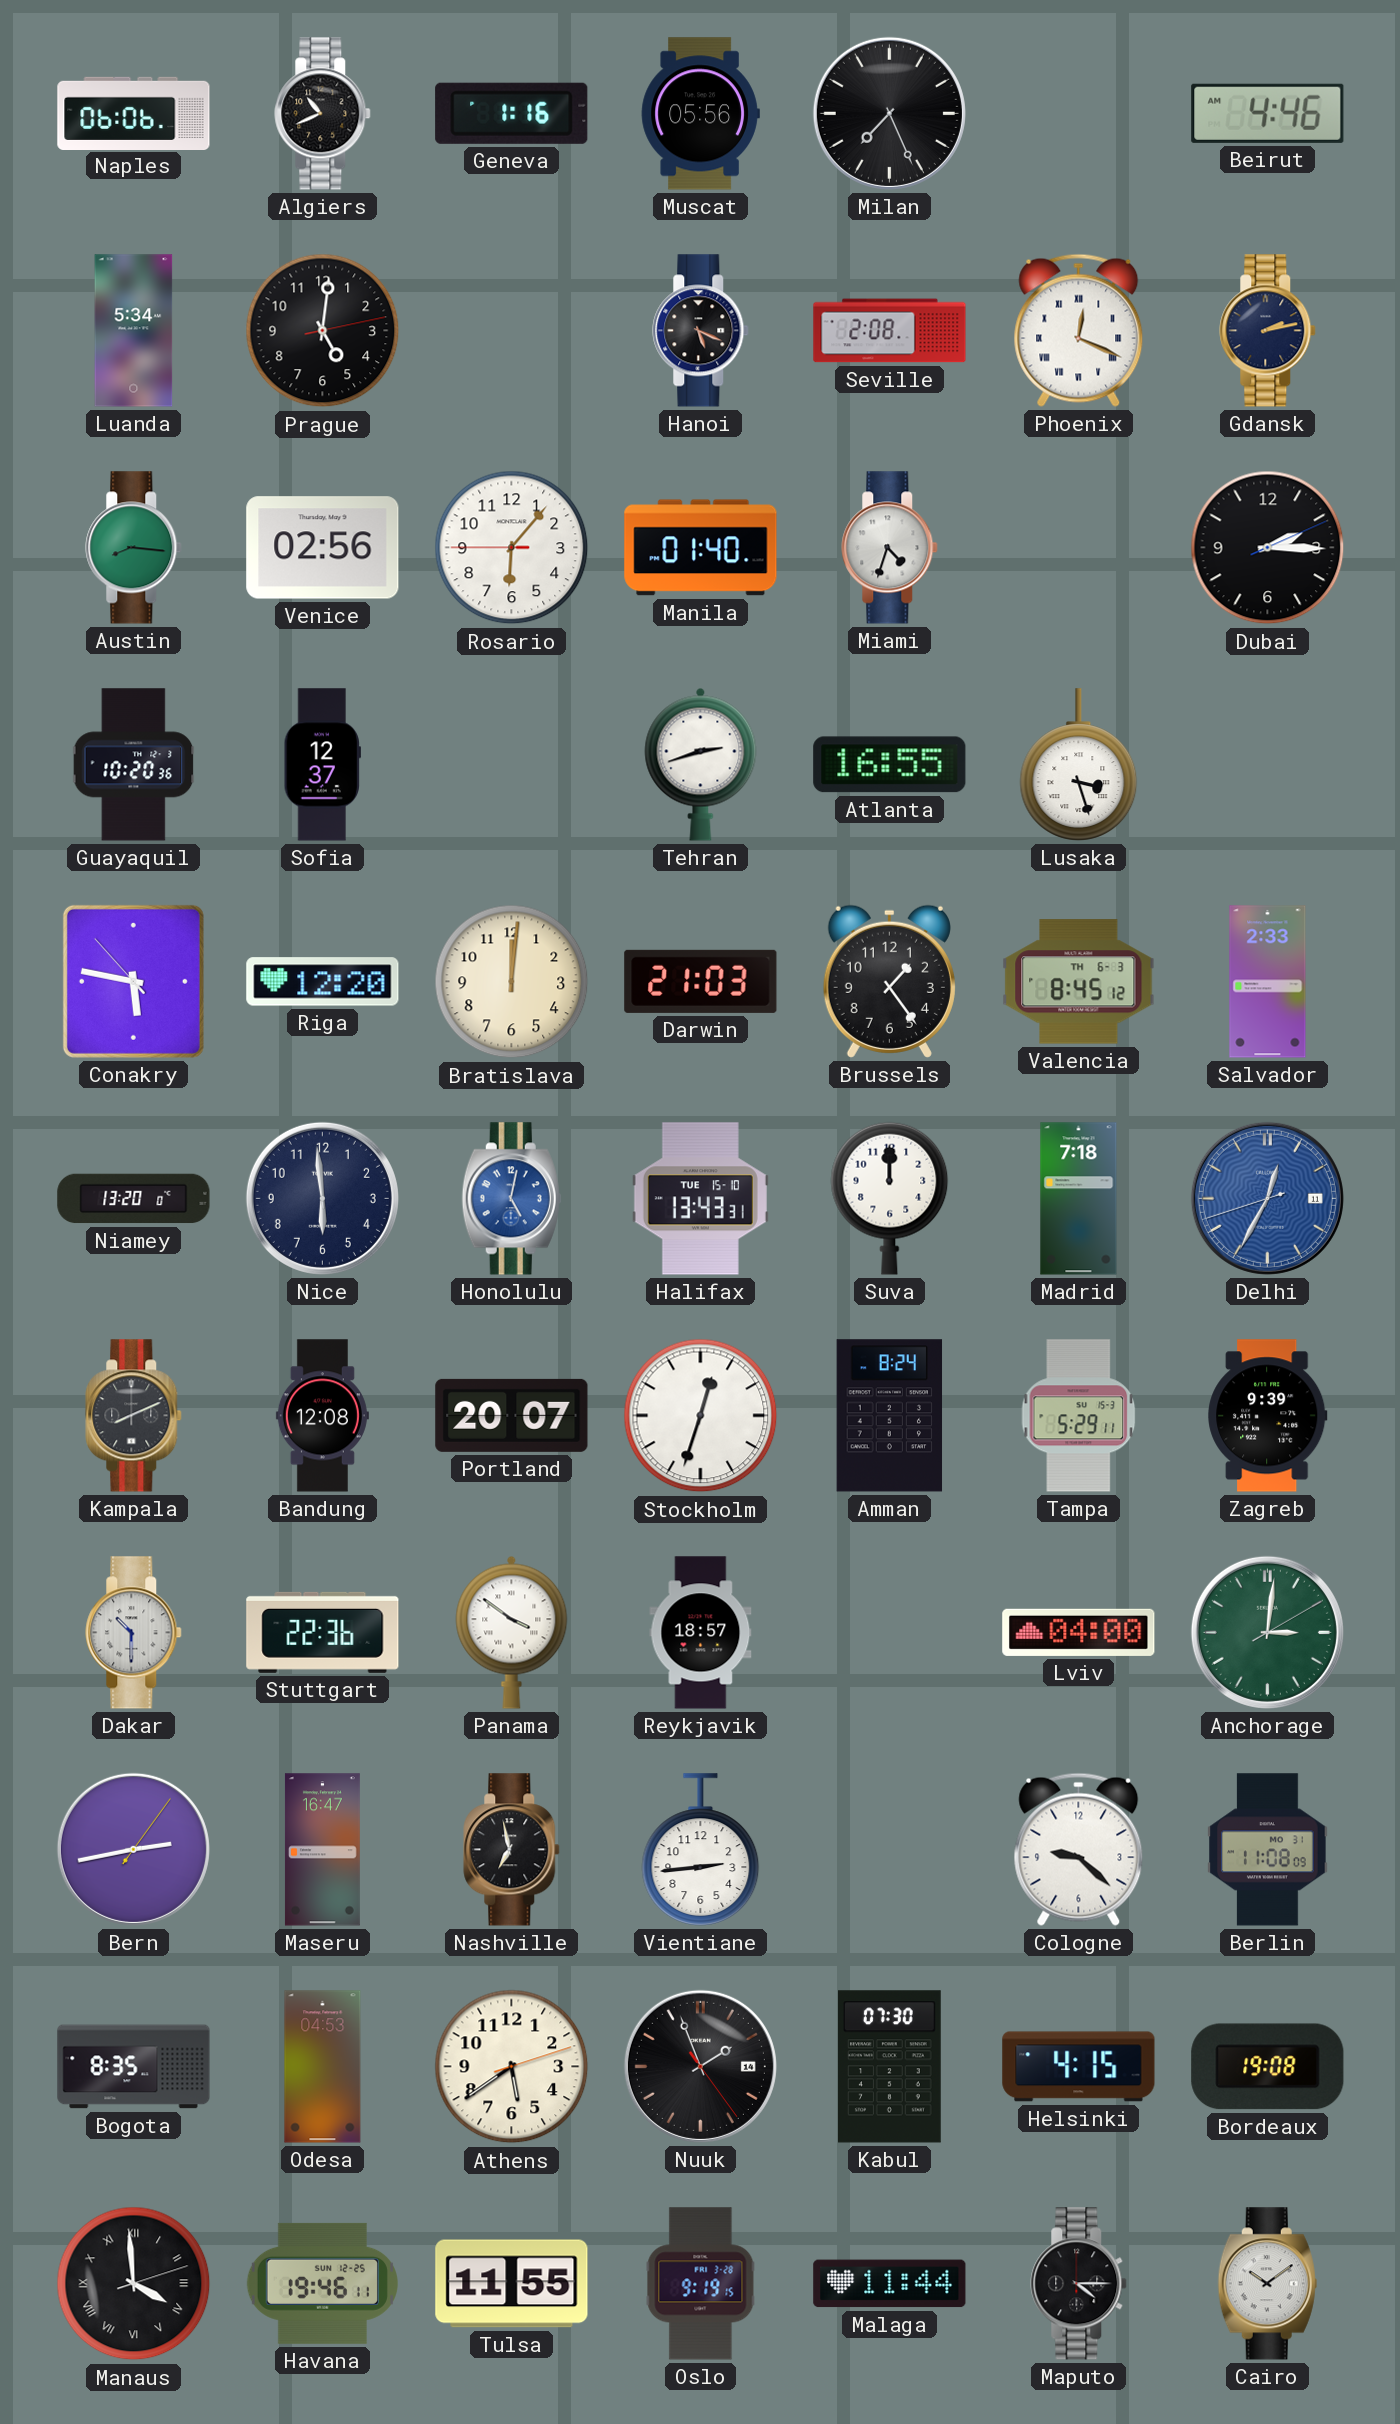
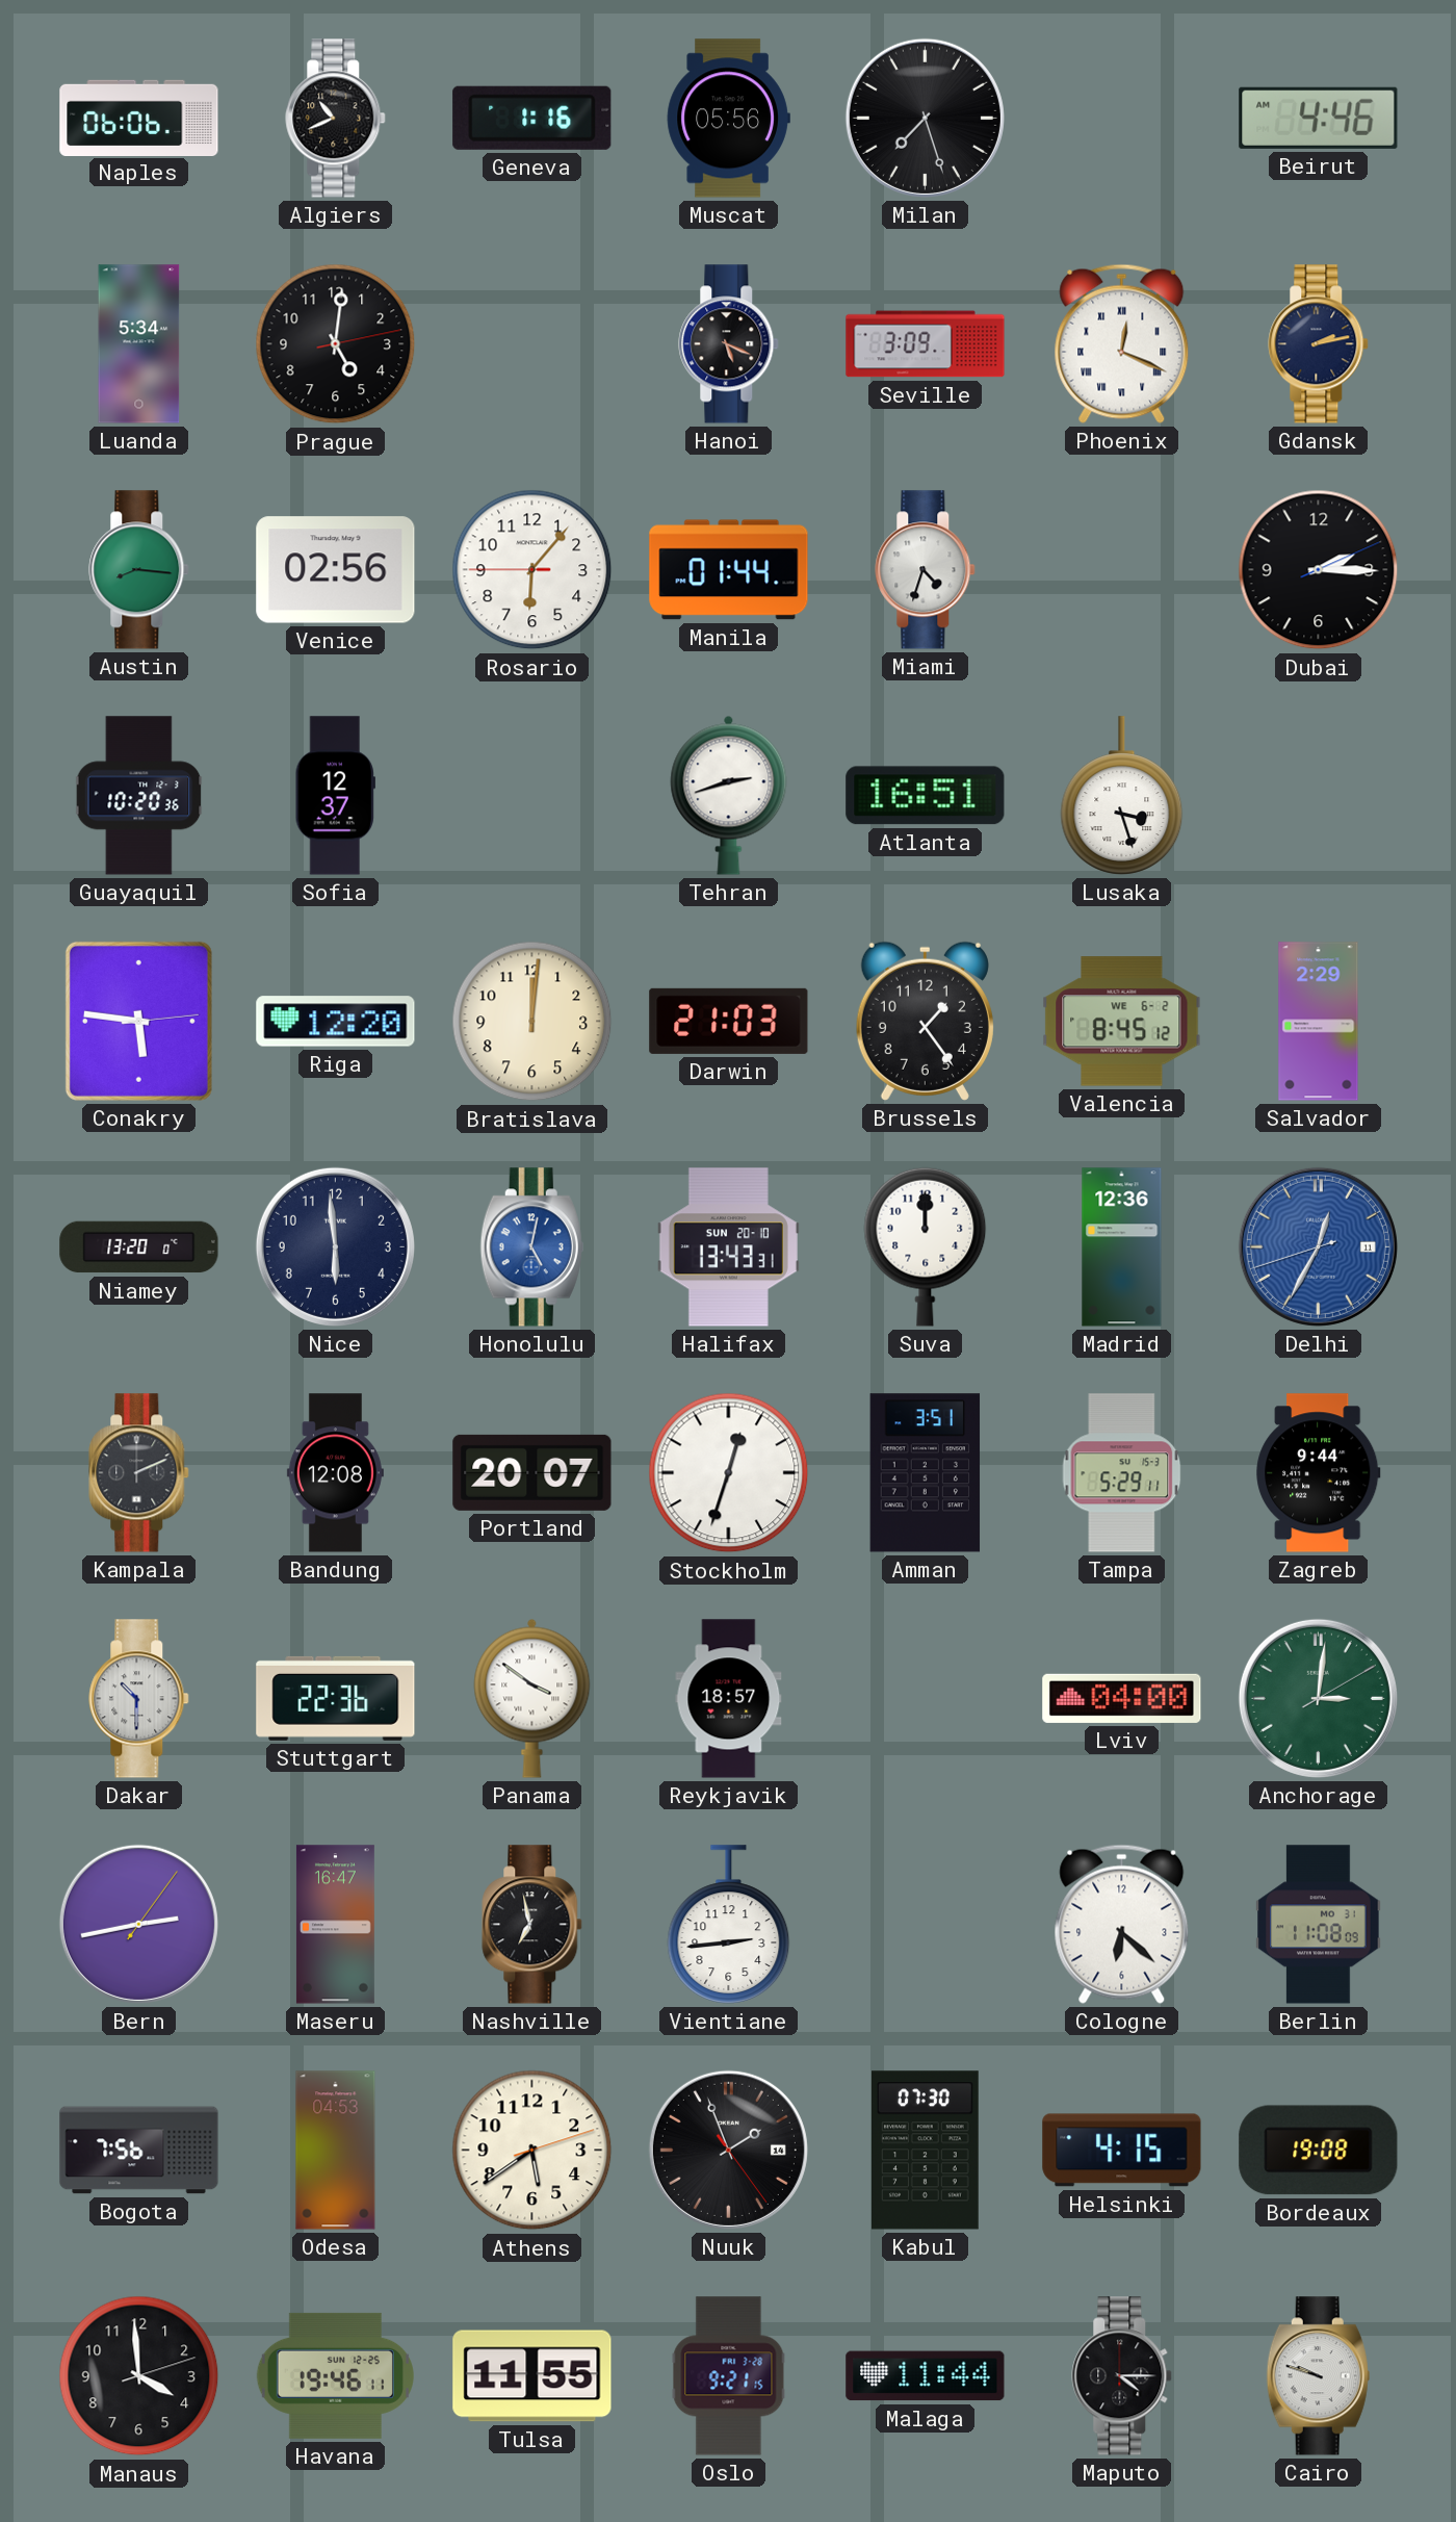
Milan: 7:26 -> 7:27 (925, 118)
Seville: 2:08 -> 3:09 (926, 344)
Manila: 01:40 -> 01:44 (729, 570)
Atlanta: 16:55 -> 16:51 (926, 796)
Conakry: 5:46:53 -> 5:46:14 (138, 1021)
Valencia date: TH 6-3 -> WE 6-2 (1122, 1022)
Salvador: 2:33 -> 2:29 (1319, 1022)
Halifax date: TUE 15-10 -> SUN 20-10 (728, 1247)
Madrid: 7:18 -> 12:36 (1122, 1247)
Kampala: 8:11 -> 2:11 (139, 1473)
Amman: 8:24 -> 3:51 (926, 1473)
Zagreb: 9:39 -> 9:44 (1319, 1473)
Cologne: 9:22 -> 6:22 (1122, 1924)
Bogota: 8:35 -> 7:56 (139, 2151)
Manaus numerals: Roman -> Arabic (139, 2376)
Oslo: 9:19 -> 9:21 (729, 2376)
Cairo: 10:09 -> 9:48 (1318, 2376)
